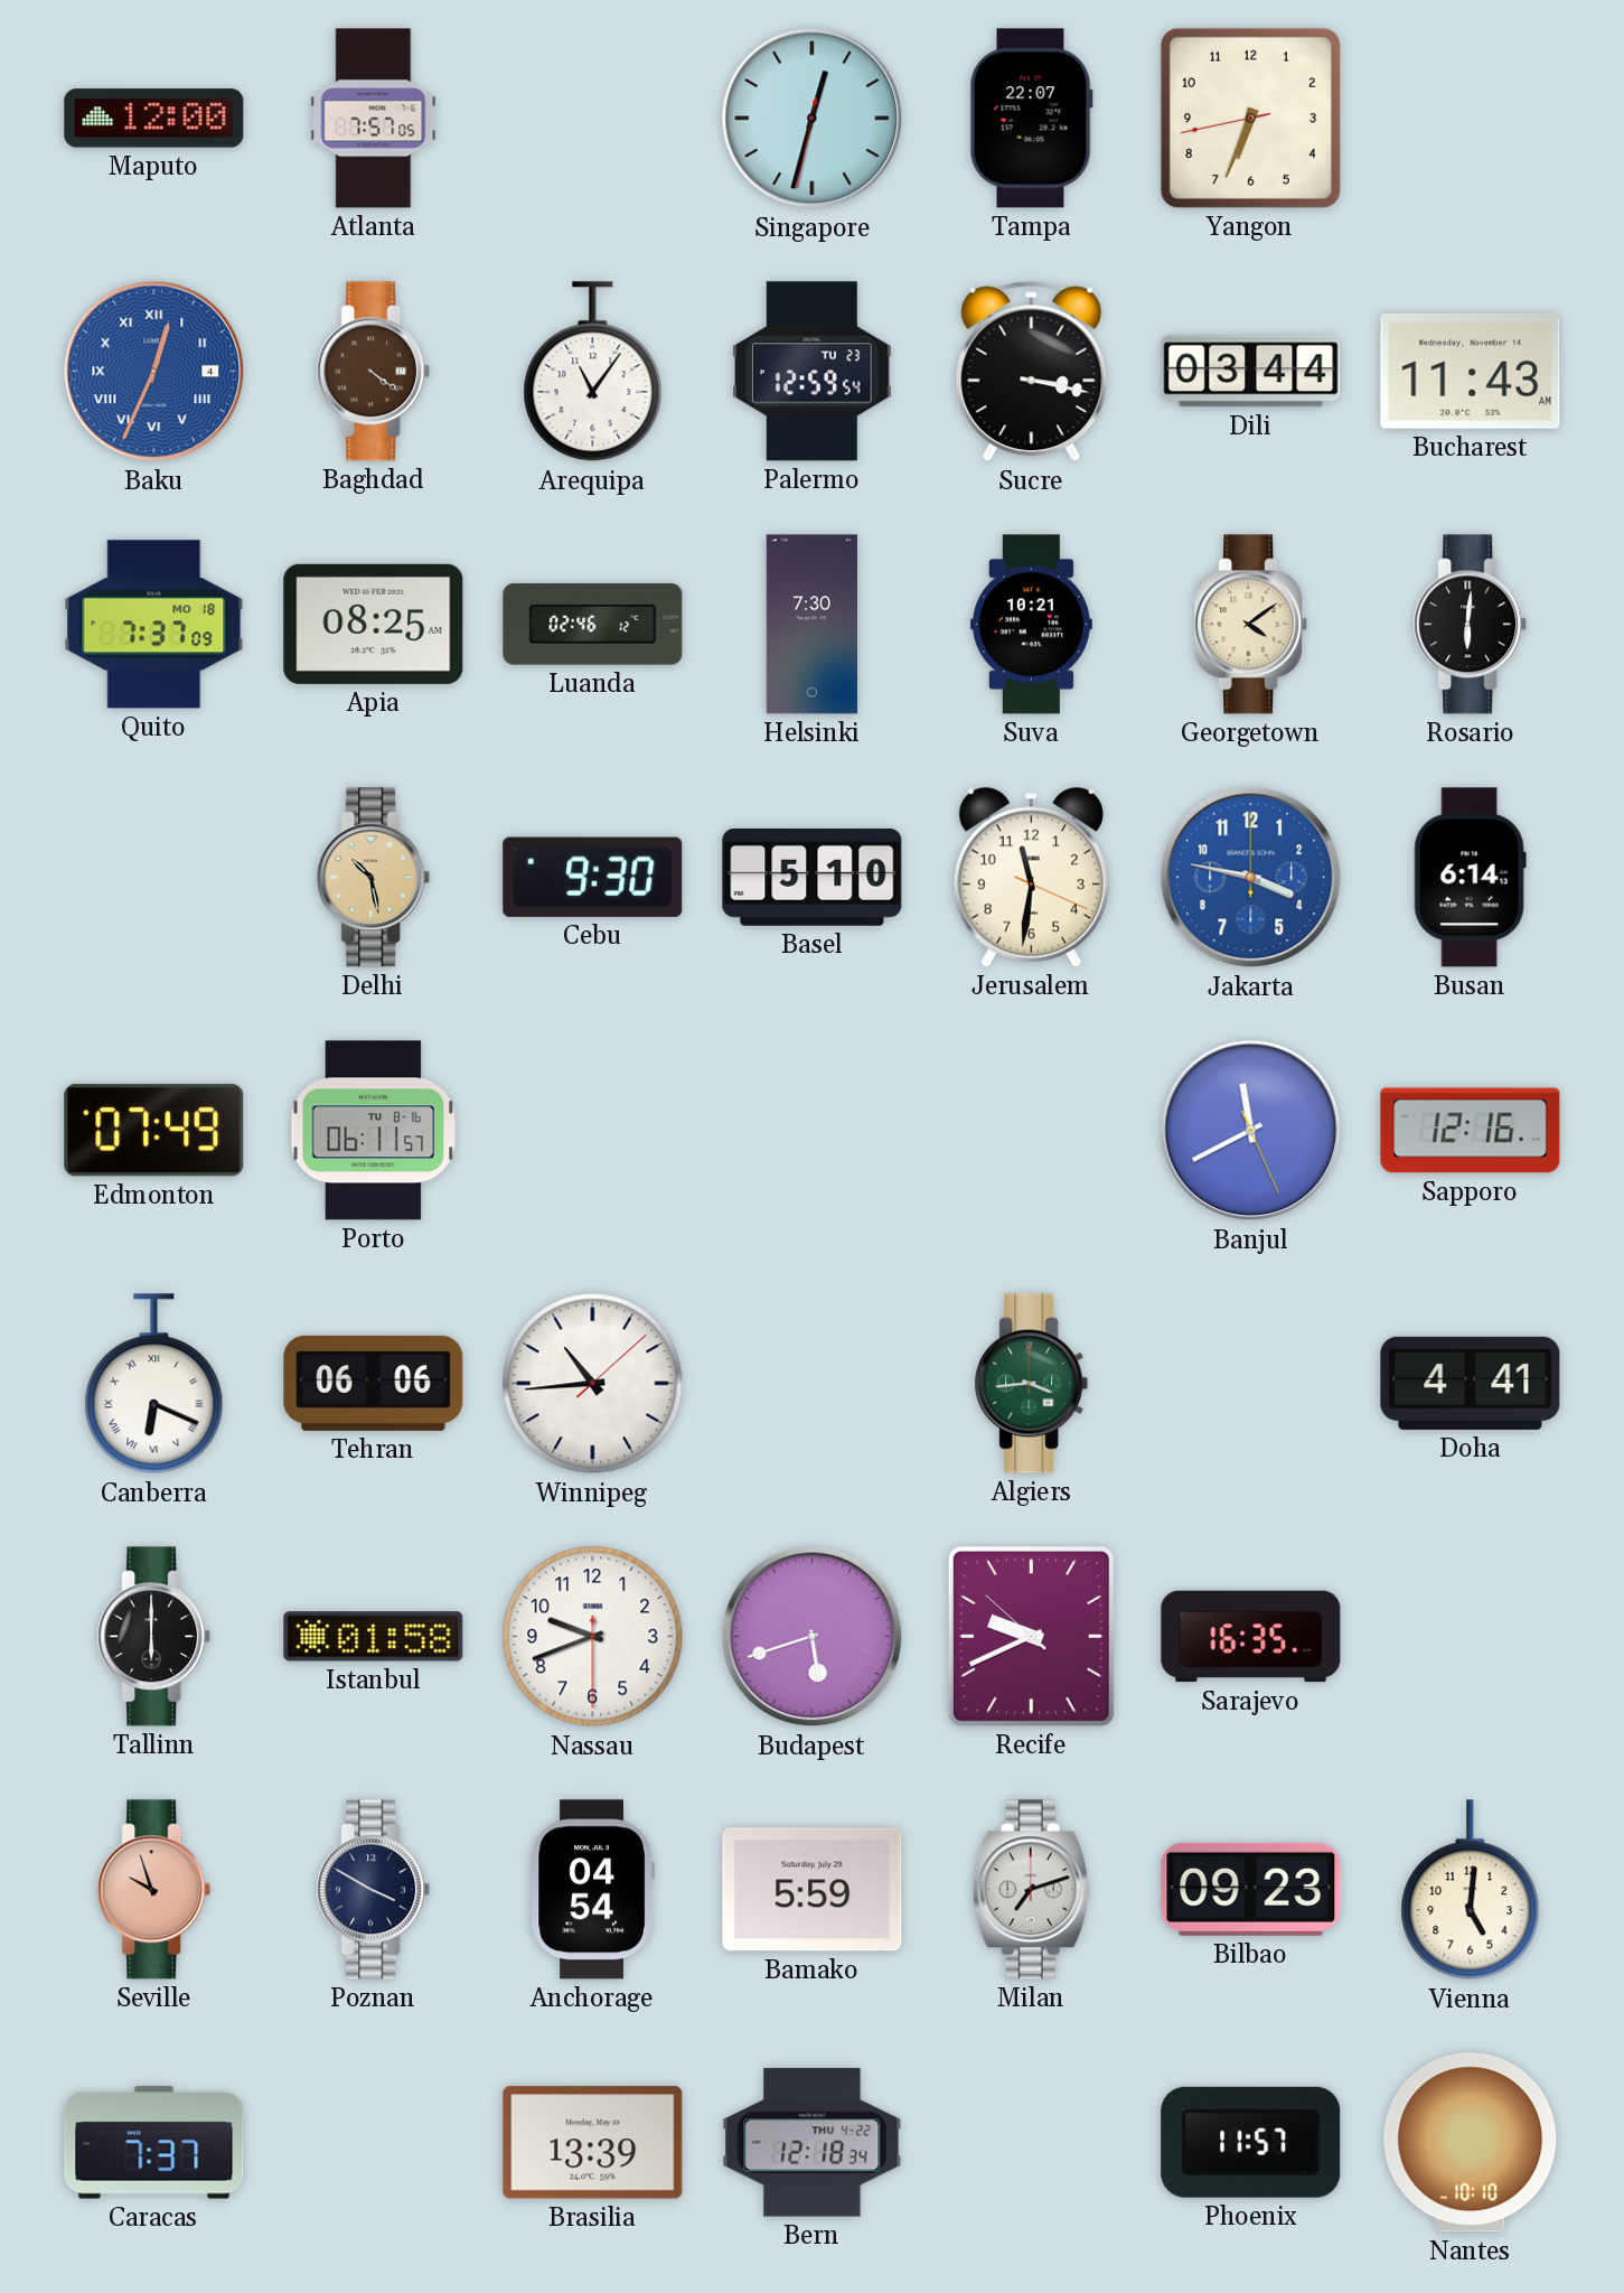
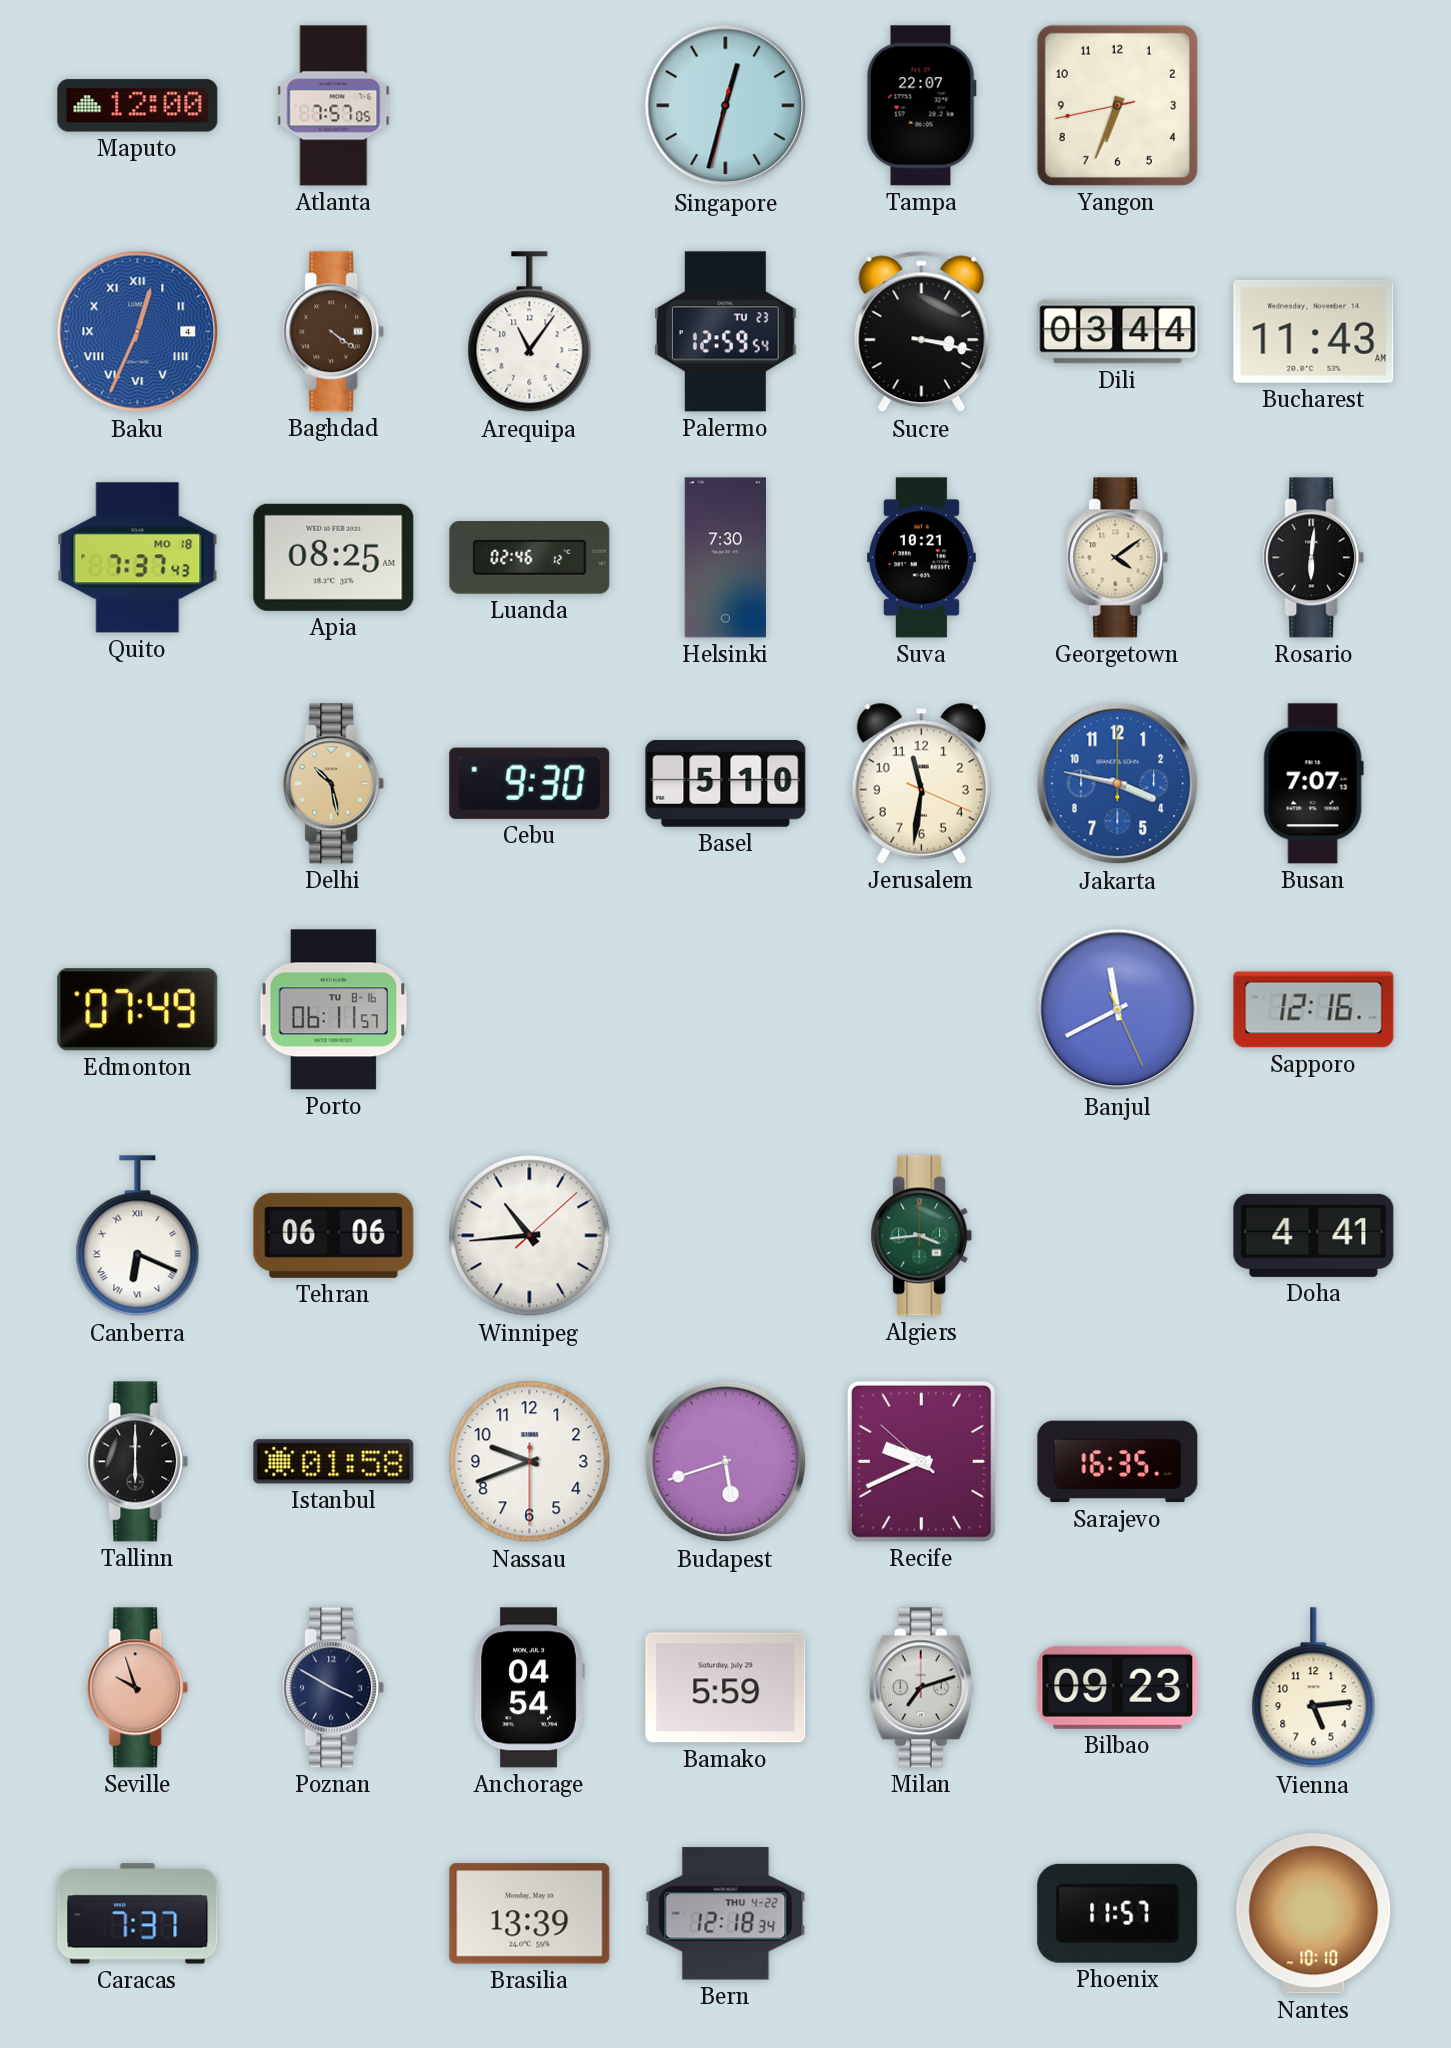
Quito: 7:37:09 -> 7:37:43 (138, 558)
Busan: 6:14 -> 7:07 (1313, 784)
Vienna: 5:01 -> 5:14 (1314, 1688)
